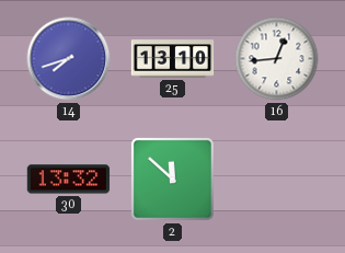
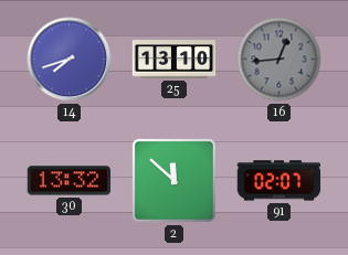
16 dial: white -> grey (280, 60)
91: none -> 02:07 (280, 181)
